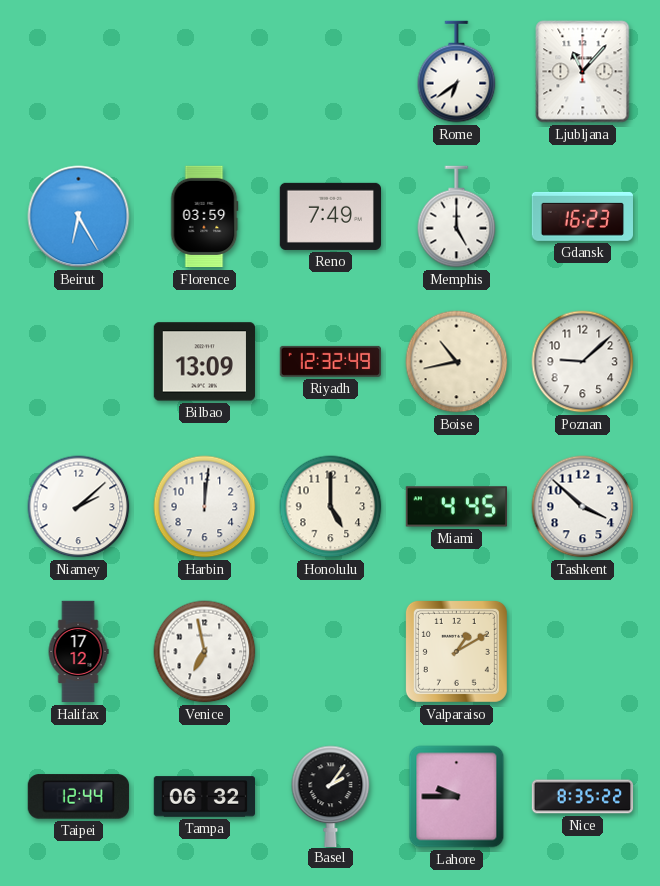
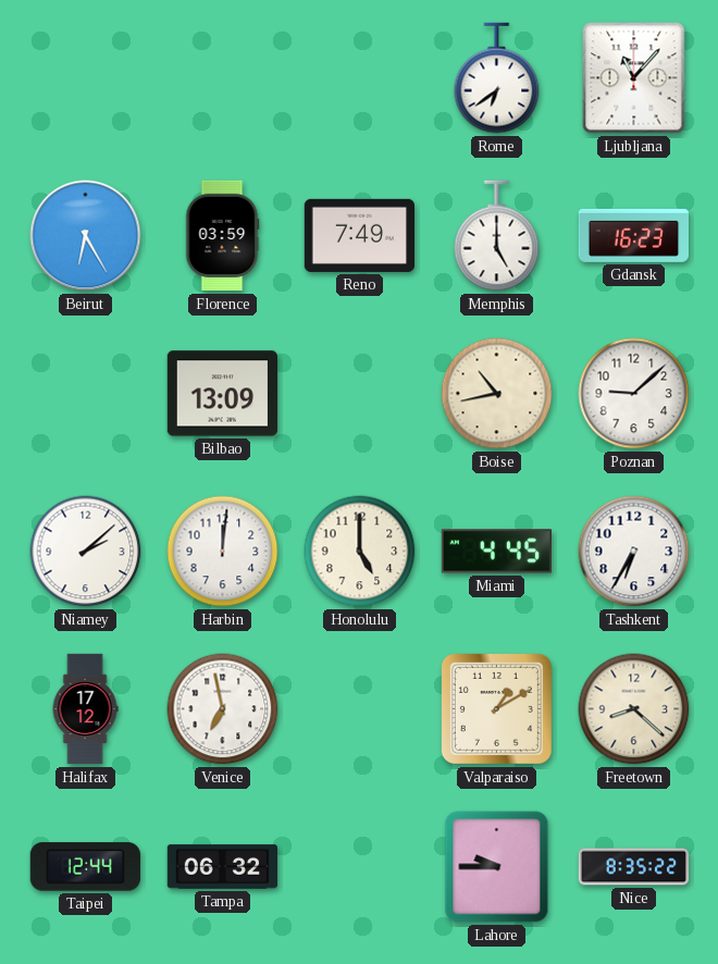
Riyadh: 12:32 -> none (330, 361)
Tashkent: 3:52 -> 6:35 (634, 552)
Freetown: none -> 8:22 (634, 709)
Basel: 2:06 -> none (331, 796)
